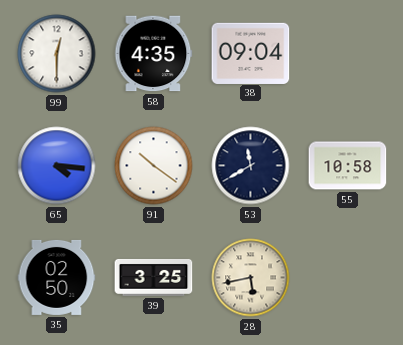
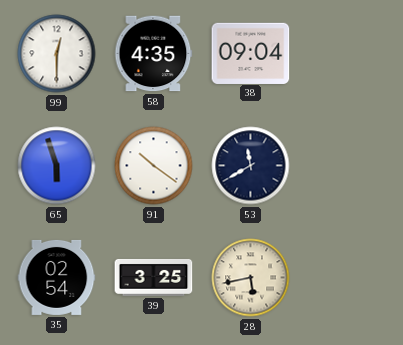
65: 4:16 -> 5:57 (57, 166)
55: 10:58 -> none (348, 166)
35: 02:50 -> 02:54 (57, 277)
